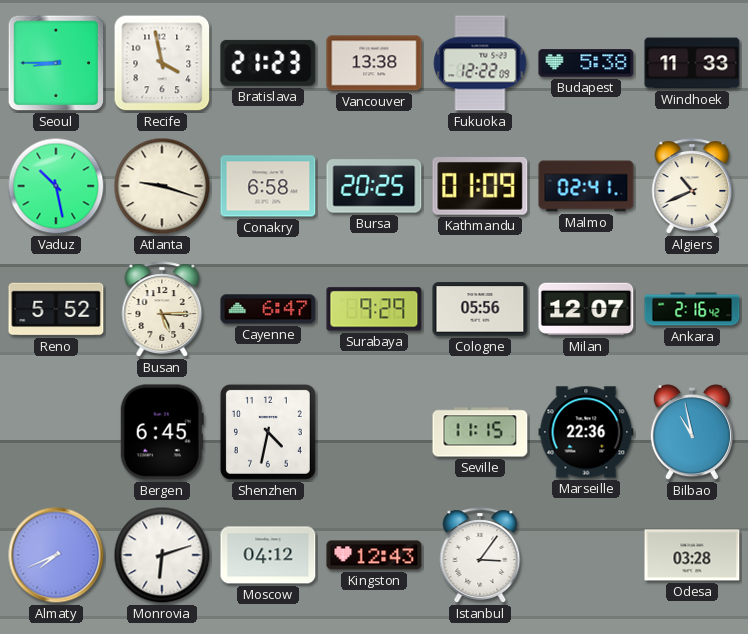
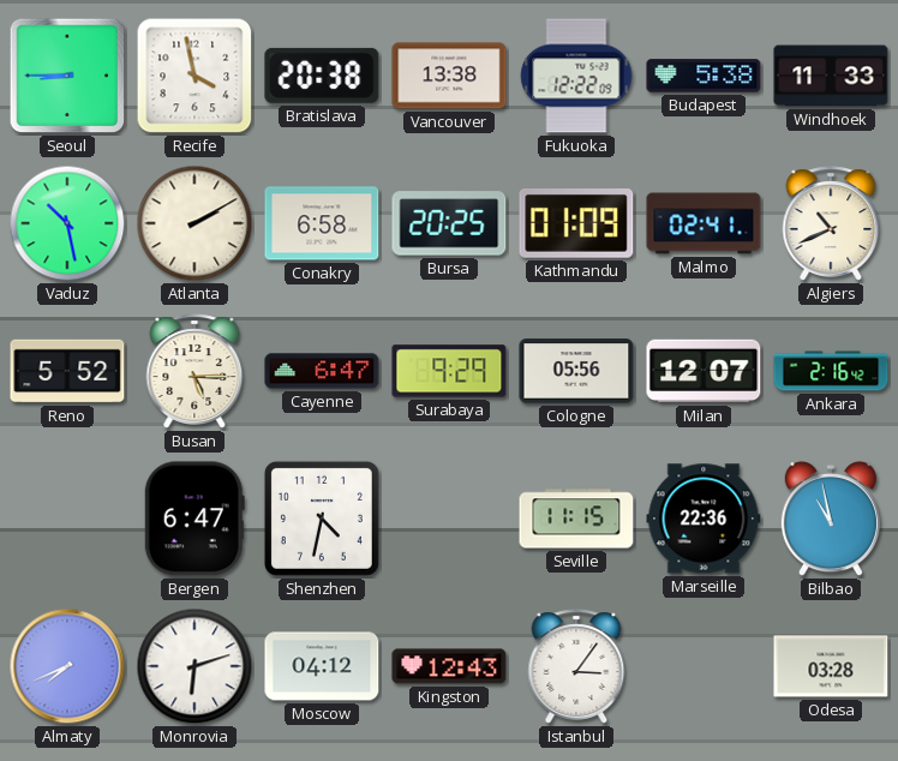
Bratislava: 21:23 -> 20:38 (322, 76)
Atlanta: 9:18 -> 2:10 (194, 223)
Bergen: 6:45 -> 6:47 (194, 519)
